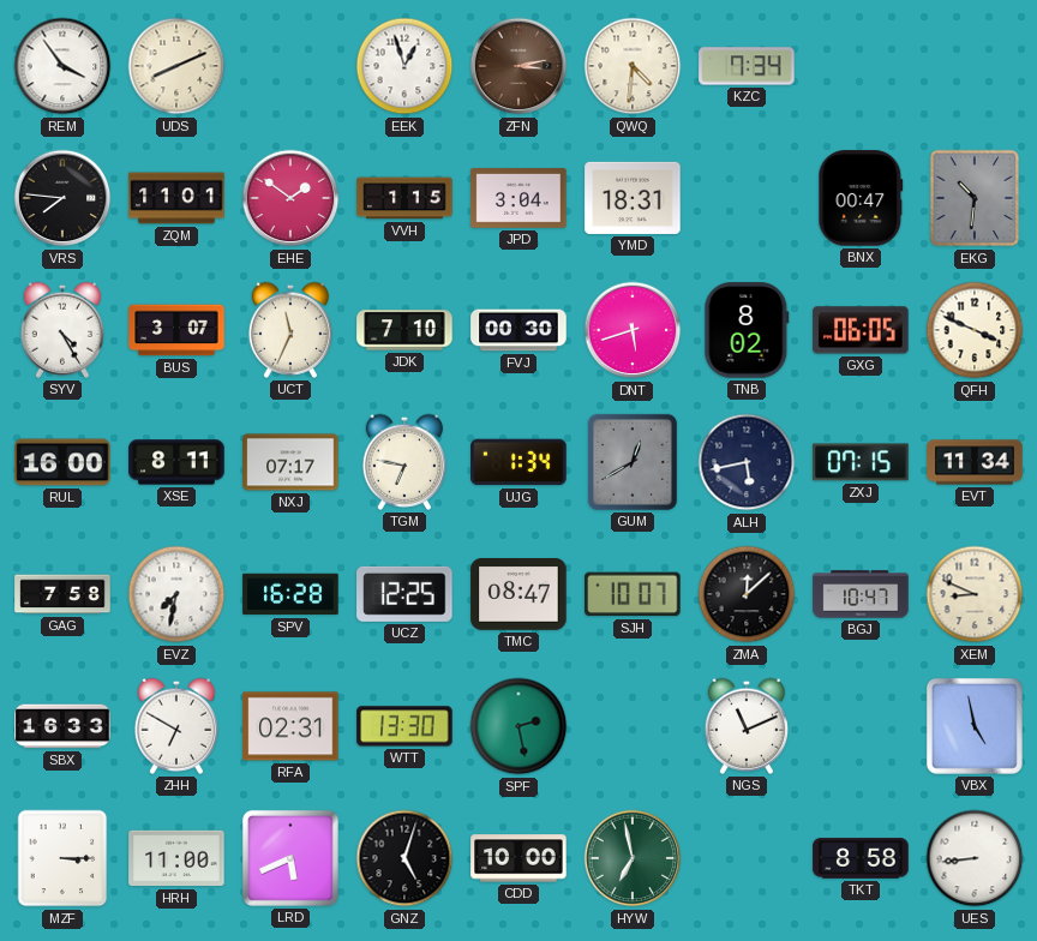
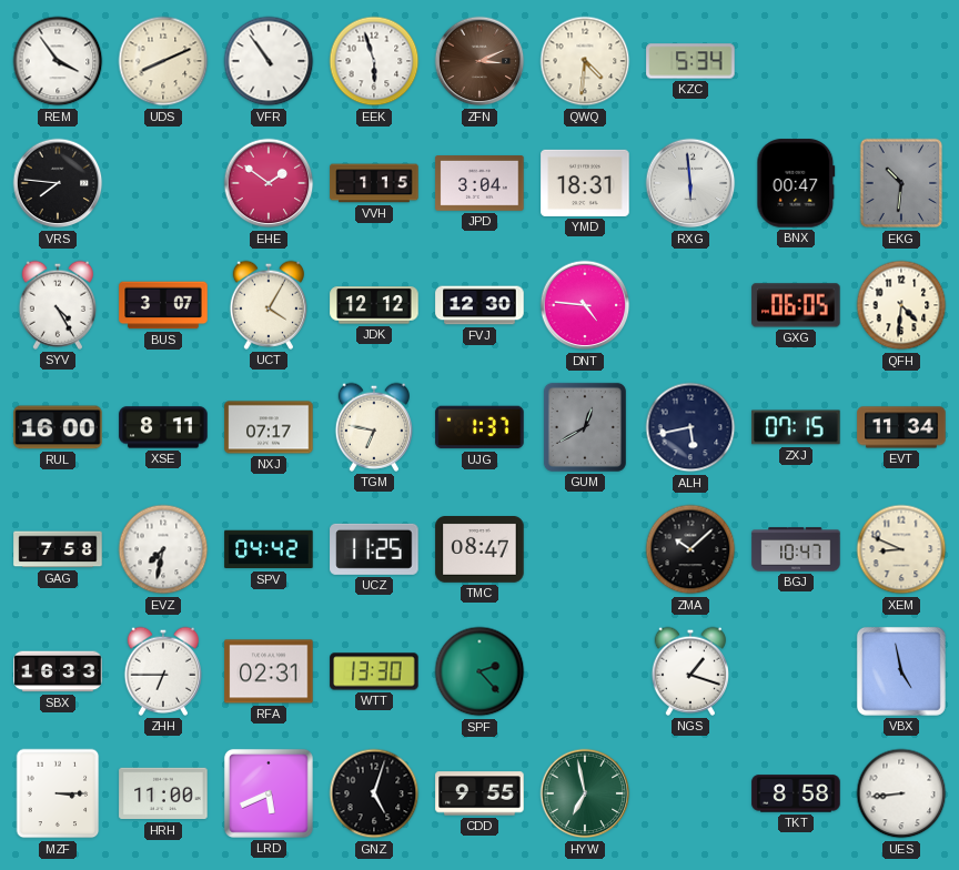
VFR: none -> 10:54 (269, 61)
EEK: 12:57 -> 5:57 (374, 61)
ZFN: 3:13 -> 3:11 (479, 61)
KZC: 7:34 -> 5:34 (690, 61)
ZQM: 11:01 -> none (176, 198)
RXG: none -> 5:59 (690, 183)
UCT: 11:34 -> 4:05 (267, 305)
JDK: 7:10 -> 12:12 (374, 305)
FVJ: 00:30 -> 12:30 (479, 305)
DNT: 5:42 -> 4:46 (585, 305)
TNB: 8:02 -> none (747, 330)
QFH: 3:49 -> 4:31 (901, 305)
UJG: 1:34 -> 1:37 (479, 427)
SPV: 16:28 -> 04:42 (269, 549)
UCZ: 12:25 -> 11:25 (374, 549)
SJH: 10:07 -> none (633, 594)
ZMA: 12:08 -> 10:08 (690, 549)
ZHH: 6:50 -> 6:45 (162, 671)
SPF: 2:28 -> 2:23 (479, 671)
NGS: 11:11 -> 1:18 (689, 671)
CDD: 10:00 -> 9:55 (479, 793)
